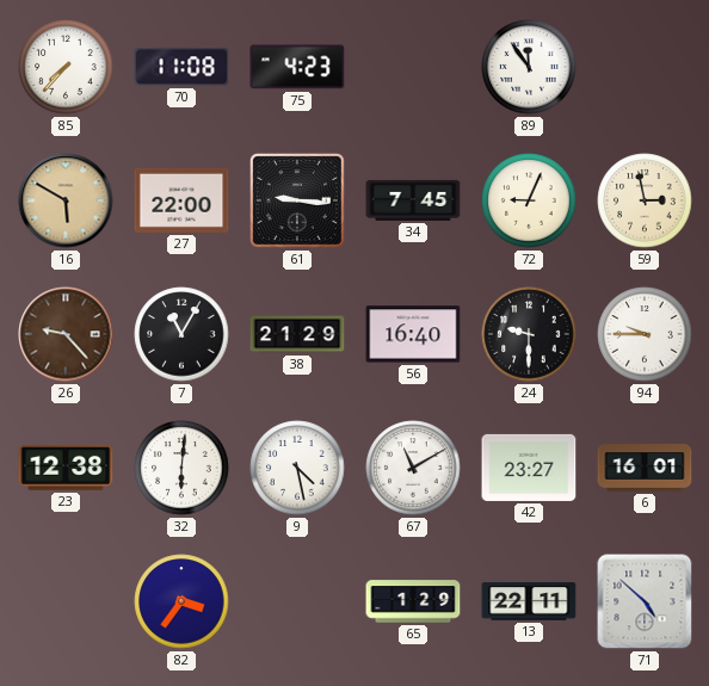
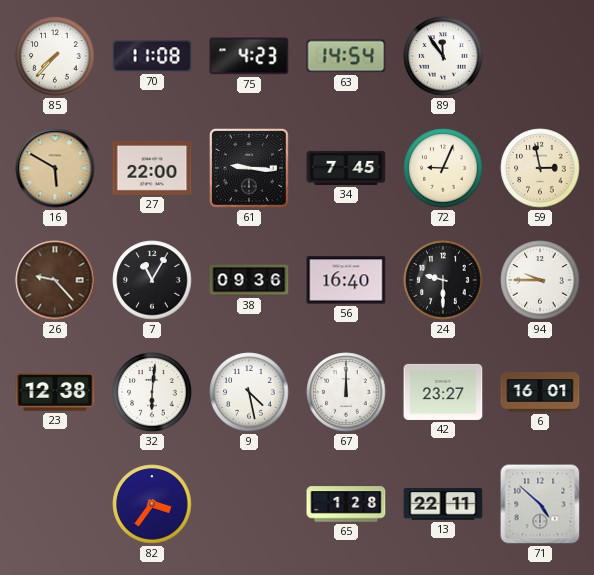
63: none -> 14:54 (346, 56)
38: 21:29 -> 09:36 (249, 280)
67: 11:10 -> 12:00 (346, 392)
65: 1:29 -> 1:28 (346, 504)
